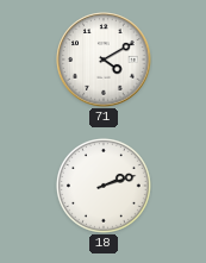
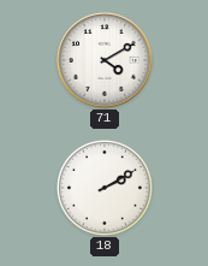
18: 2:12 -> 2:10 (105, 188)
